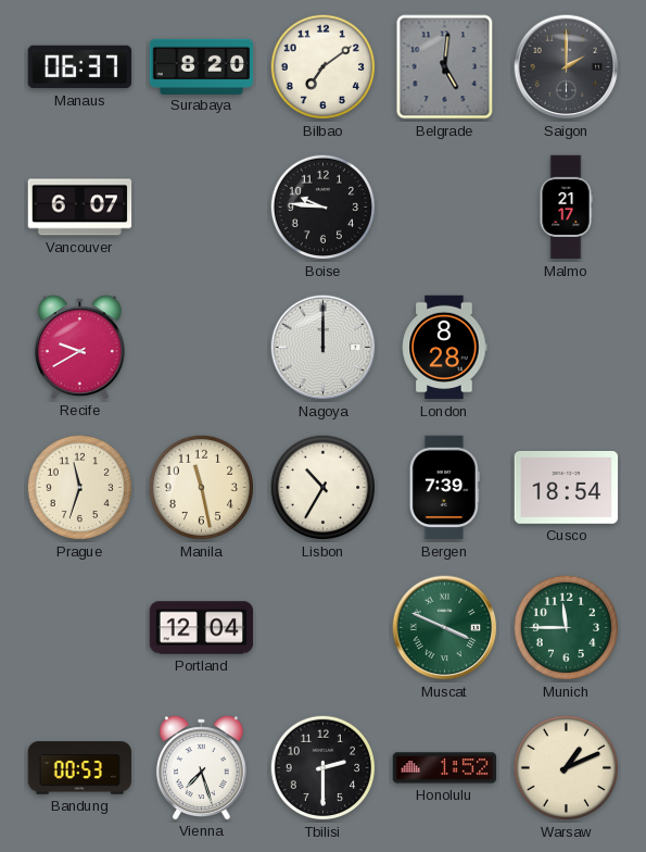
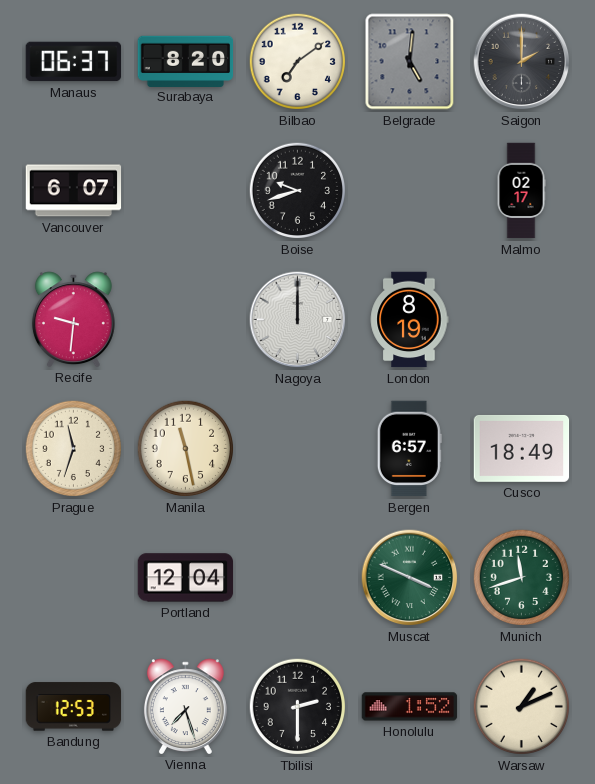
Boise: 9:46 -> 9:42 (298, 191)
Malmo: 21:17 -> 02:17 (521, 191)
Recife: 9:40 -> 9:31 (73, 319)
London: 8:28 -> 8:19 (409, 320)
Lisbon: 10:35 -> none (324, 488)
Bergen: 7:39 -> 6:57 (409, 449)
Cusco: 18:54 -> 18:49 (522, 448)
Munich: 11:45 -> 11:42 (522, 578)
Bandung: 00:53 -> 12:53 (74, 707)
